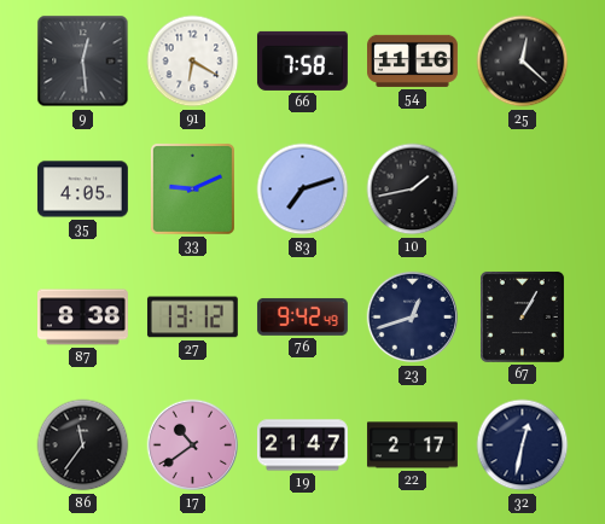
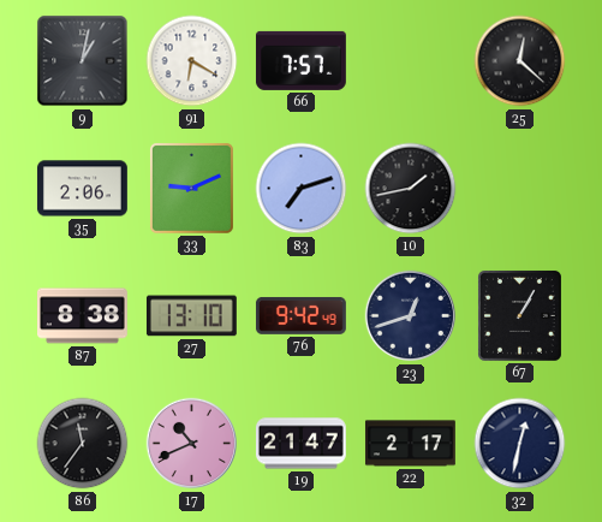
9: 12:29 -> 1:02 (83, 61)
66: 7:58 -> 7:57 (300, 60)
54: 11:16 -> none (413, 60)
35: 4:05 -> 2:06 (83, 189)
27: 13:12 -> 13:10 (191, 316)
17: 10:39 -> 10:41 (192, 444)
